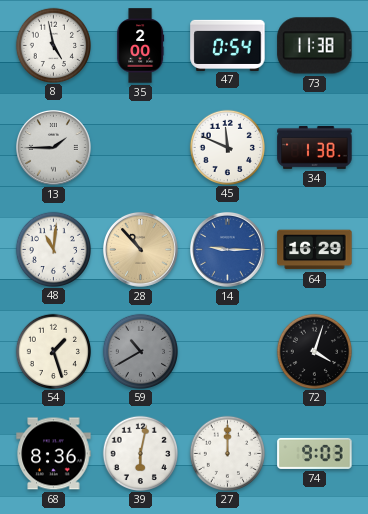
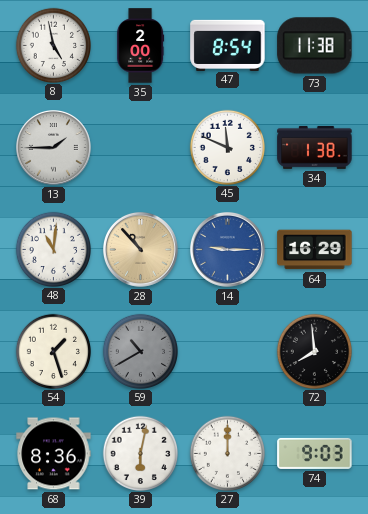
47: 0:54 -> 8:54 (228, 45)
72: 4:03 -> 7:59 (314, 351)
